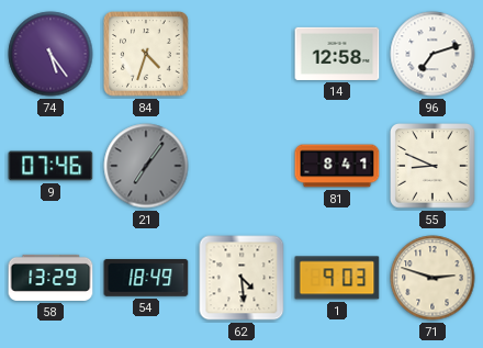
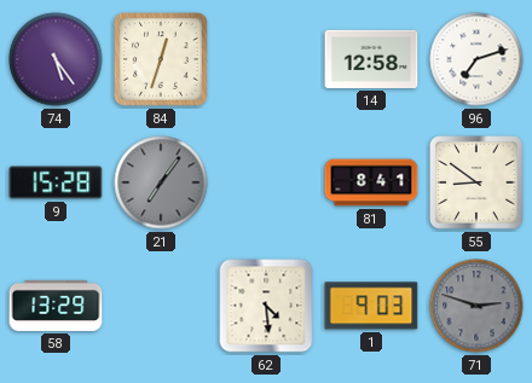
84: 4:33 -> 12:33 (161, 59)
9: 07:46 -> 15:28 (56, 182)
55: 8:49 -> 8:51 (476, 182)
54: 18:49 -> none (146, 279)
71 dial: cream -> grey (476, 306)
